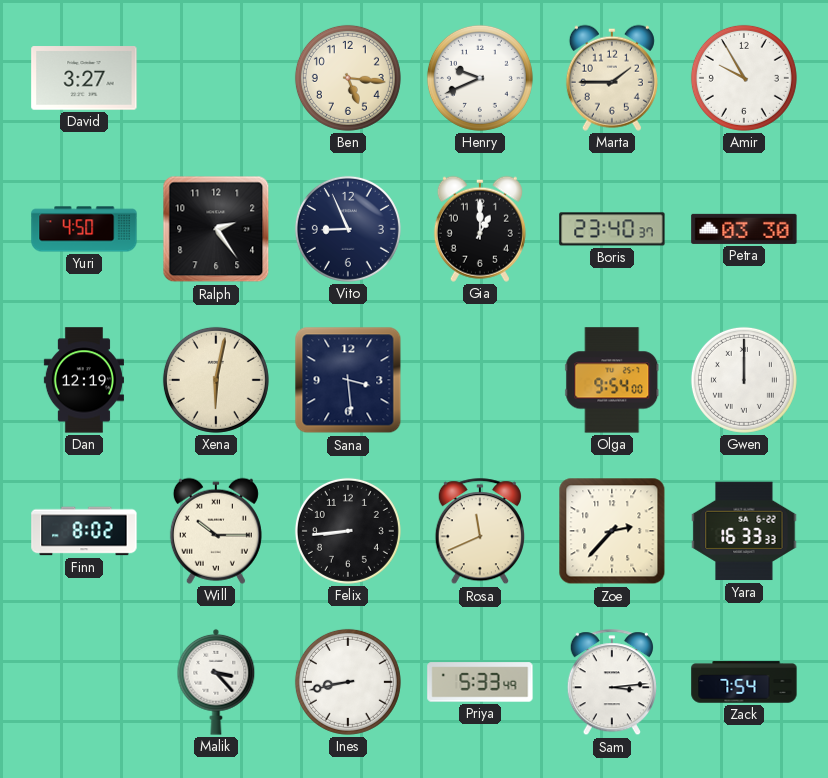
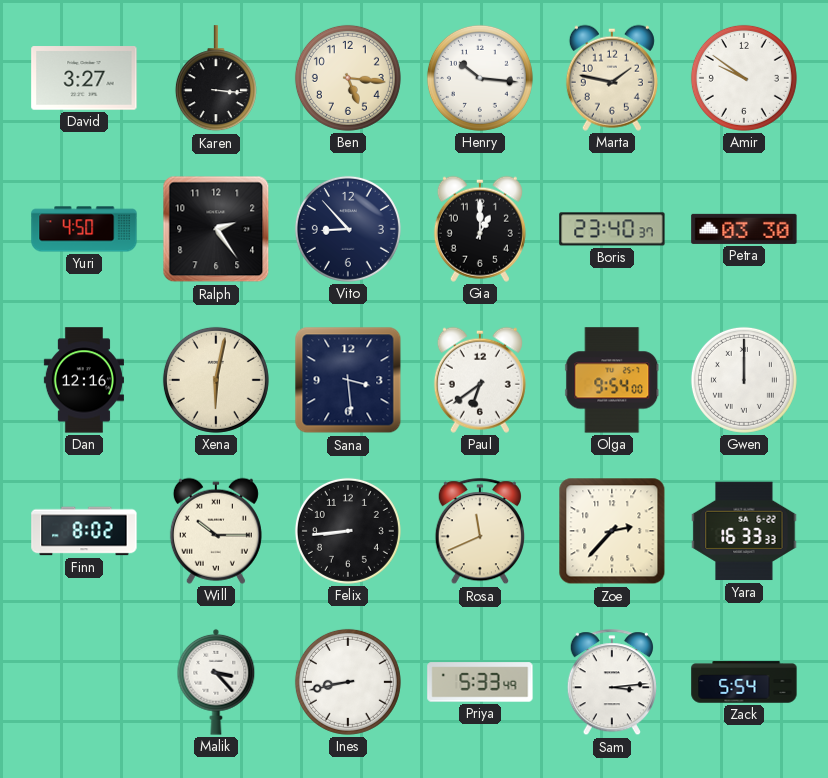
Karen: none -> 3:16 (216, 79)
Henry: 9:41 -> 10:16 (480, 78)
Marta: 1:45 -> 1:47 (612, 78)
Amir: 9:55 -> 9:51 (744, 78)
Vito: 8:56 -> 8:53 (348, 229)
Dan: 12:19 -> 12:16 (84, 380)
Paul: none -> 6:39 (480, 380)
Zack: 7:54 -> 5:54 (744, 682)
